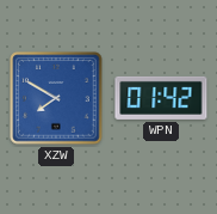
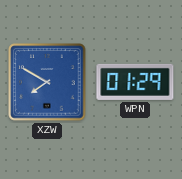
WPN: 01:42 -> 01:29 (135, 82)
